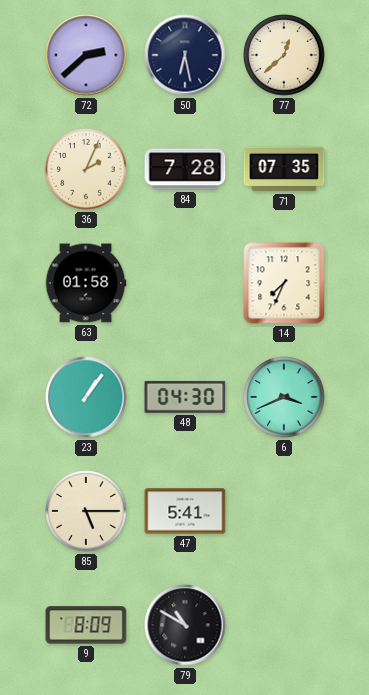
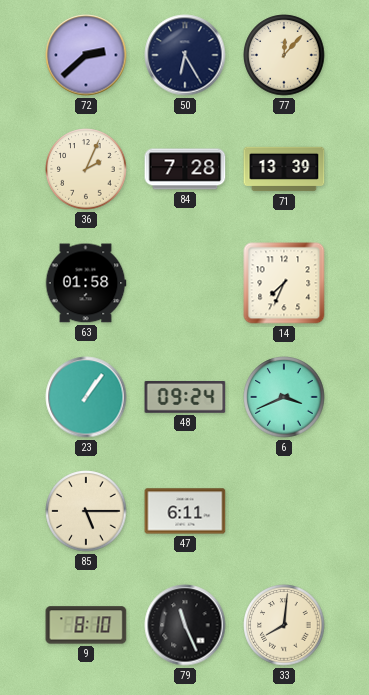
50: 6:28 -> 6:25 (185, 55)
77: 12:38 -> 12:07 (284, 55)
71: 07:35 -> 13:39 (284, 169)
48: 04:30 -> 09:24 (185, 397)
47: 5:41 -> 6:11 (185, 511)
9: 8:09 -> 8:10 (86, 625)
79: 10:50 -> 11:26 (185, 625)
33: none -> 8:01 (284, 625)
